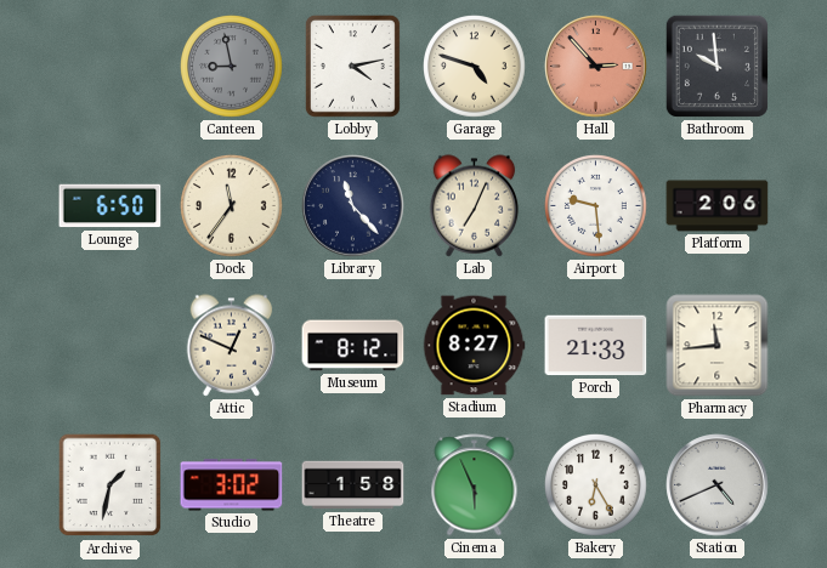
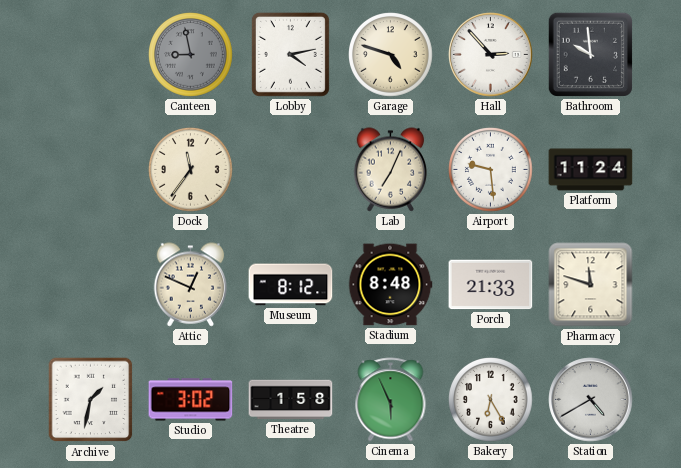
Hall dial: salmon -> white (491, 55)
Lounge: 6:50 -> none (111, 206)
Library: 11:23 -> none (353, 206)
Platform: 2:06 -> 11:24 (591, 170)
Stadium: 8:27 -> 8:48 (390, 285)
Pharmacy: 11:44 -> 11:48 (591, 285)
Station: 4:41 -> 4:40 (591, 400)
